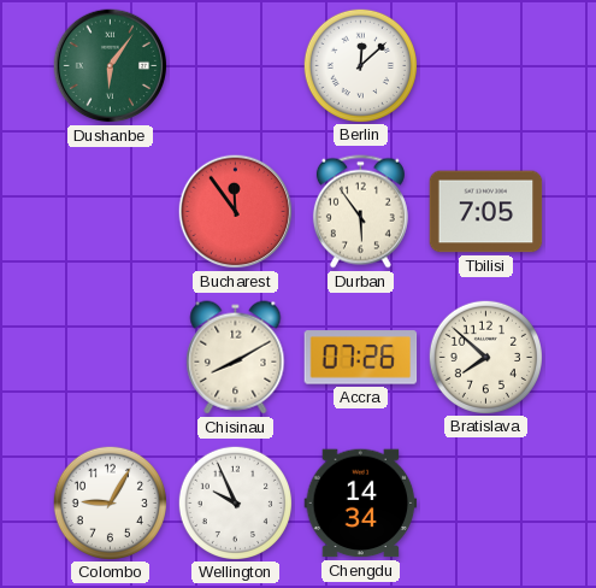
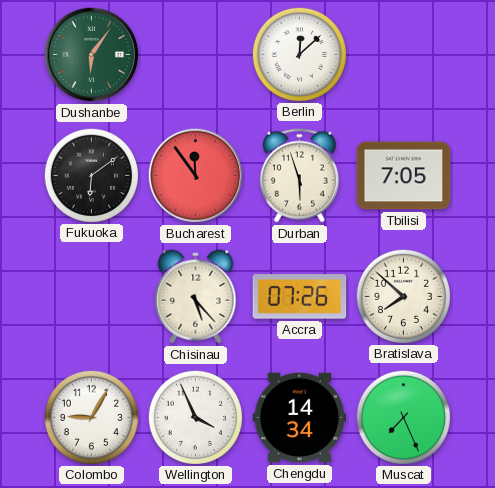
Fukuoka: none -> 6:09 (91, 175)
Durban: 5:54 -> 5:57 (299, 176)
Chisinau: 8:10 -> 5:23 (196, 297)
Wellington: 9:56 -> 3:56 (195, 417)
Muscat: none -> 7:26 (403, 417)
